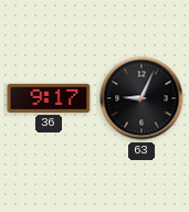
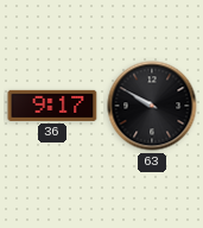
63: 9:04 -> 9:50 (152, 106)
